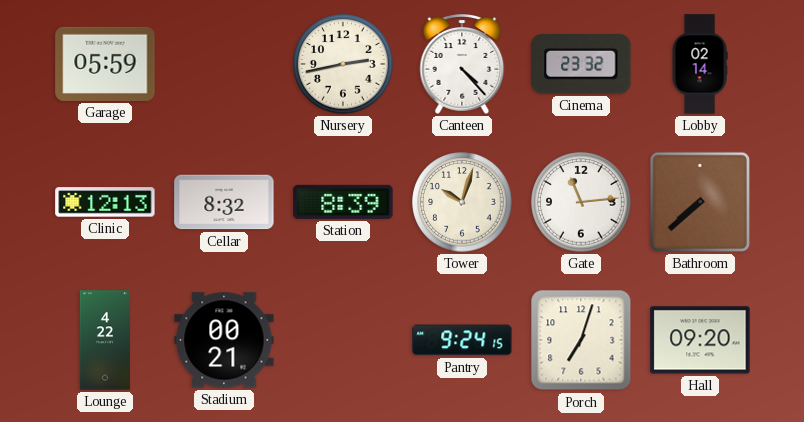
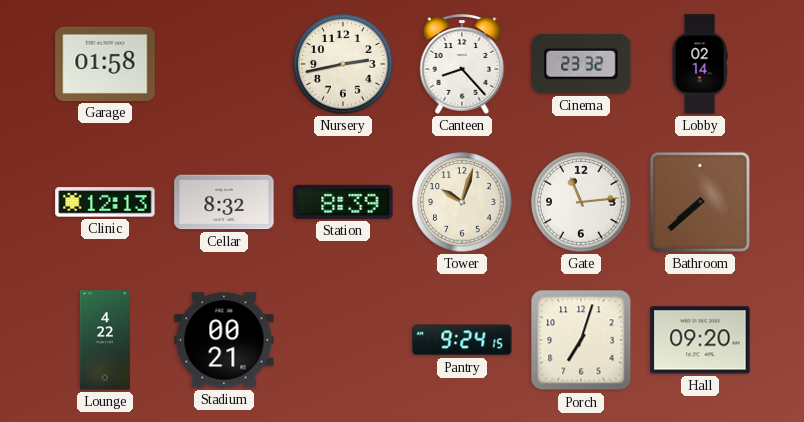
Garage: 05:59 -> 01:58 (105, 64)
Canteen: 4:23 -> 8:23 (462, 65)
